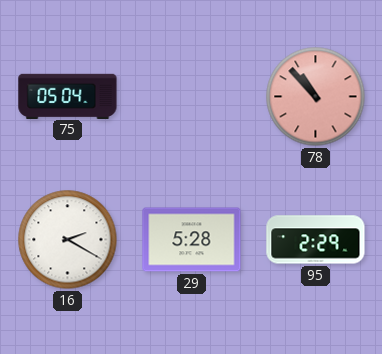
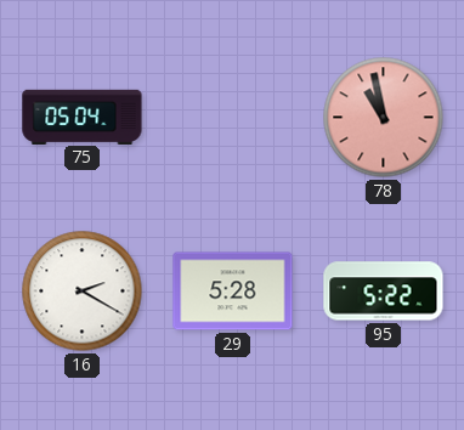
78: 10:53 -> 10:58 (384, 118)
95: 2:29 -> 5:22 (384, 292)
